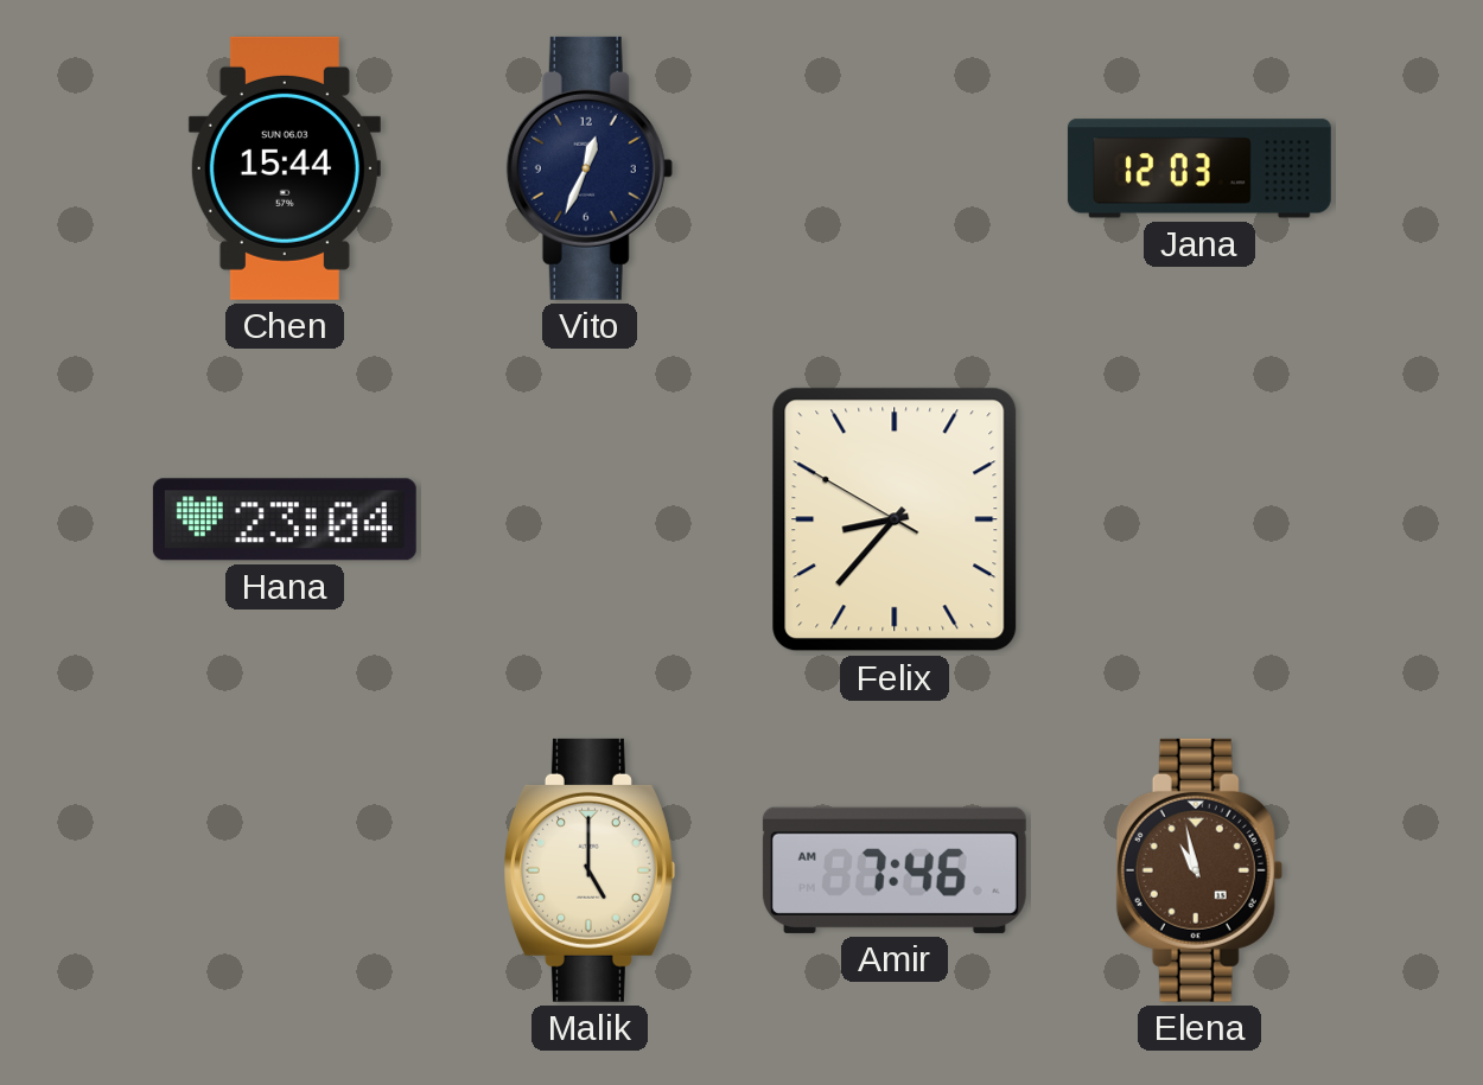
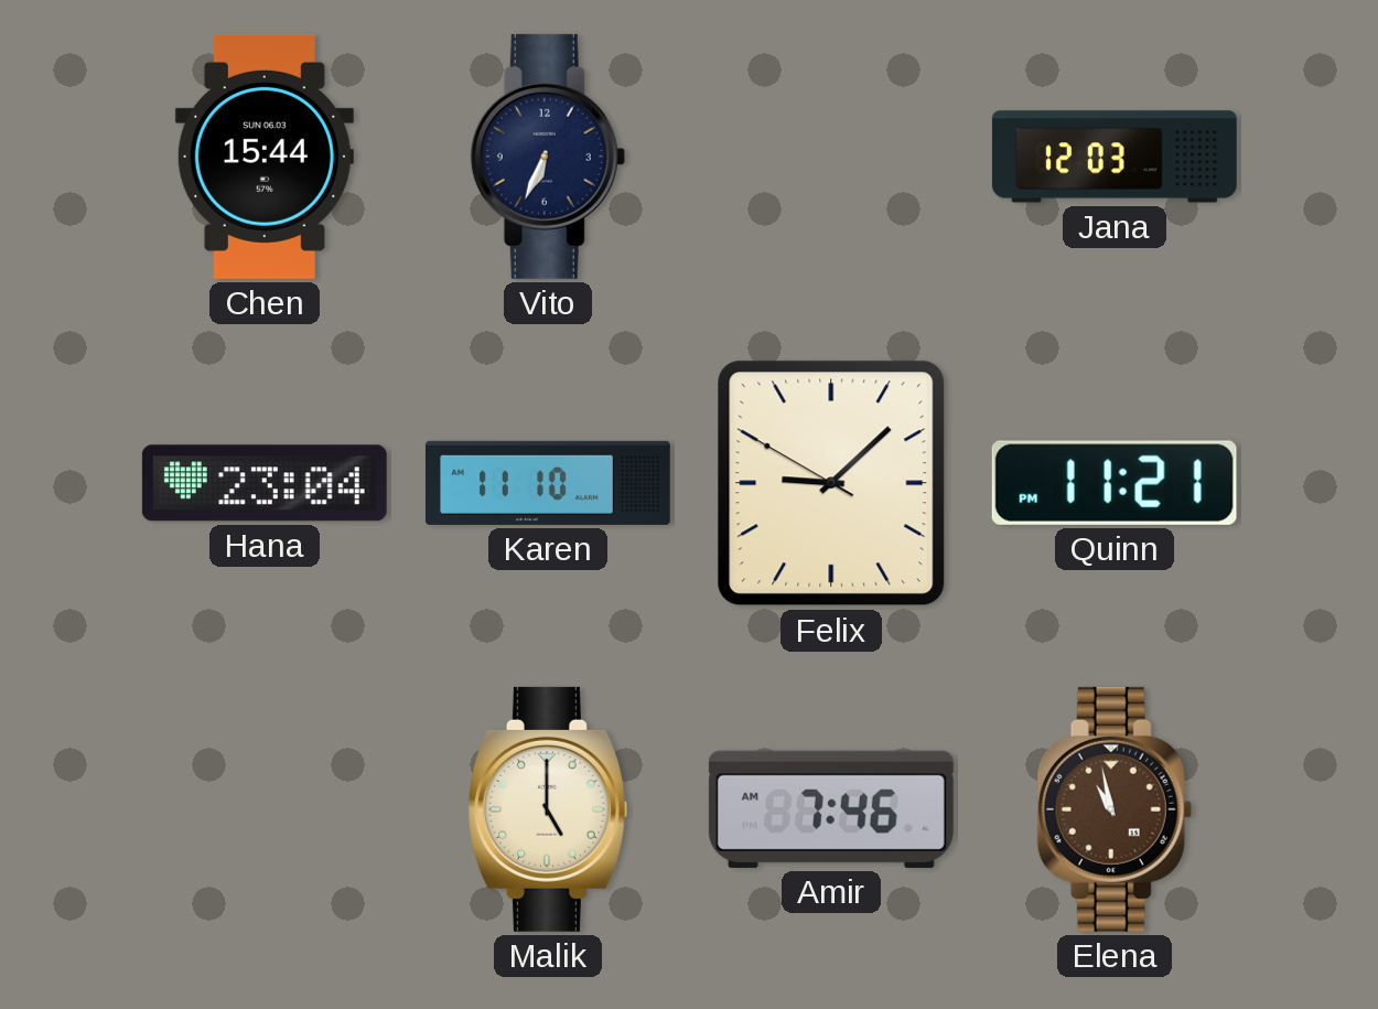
Vito: 12:34 -> 6:34 (548, 157)
Karen: none -> 11:10 (548, 483)
Felix: 8:36 -> 9:07 (831, 483)
Quinn: none -> 11:21 (1115, 483)
